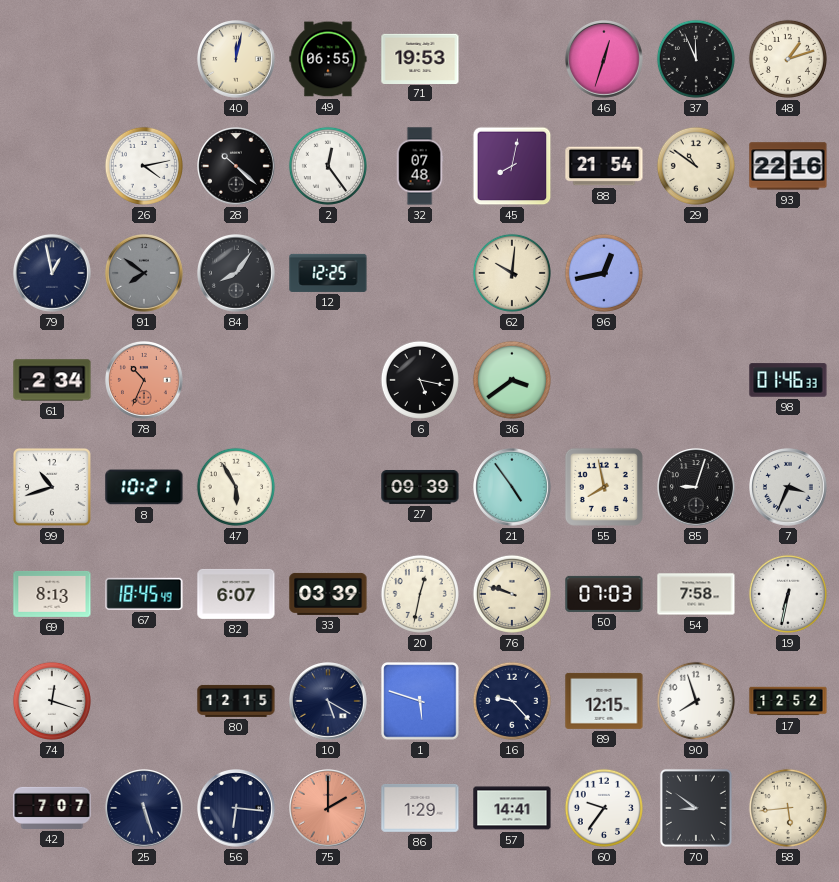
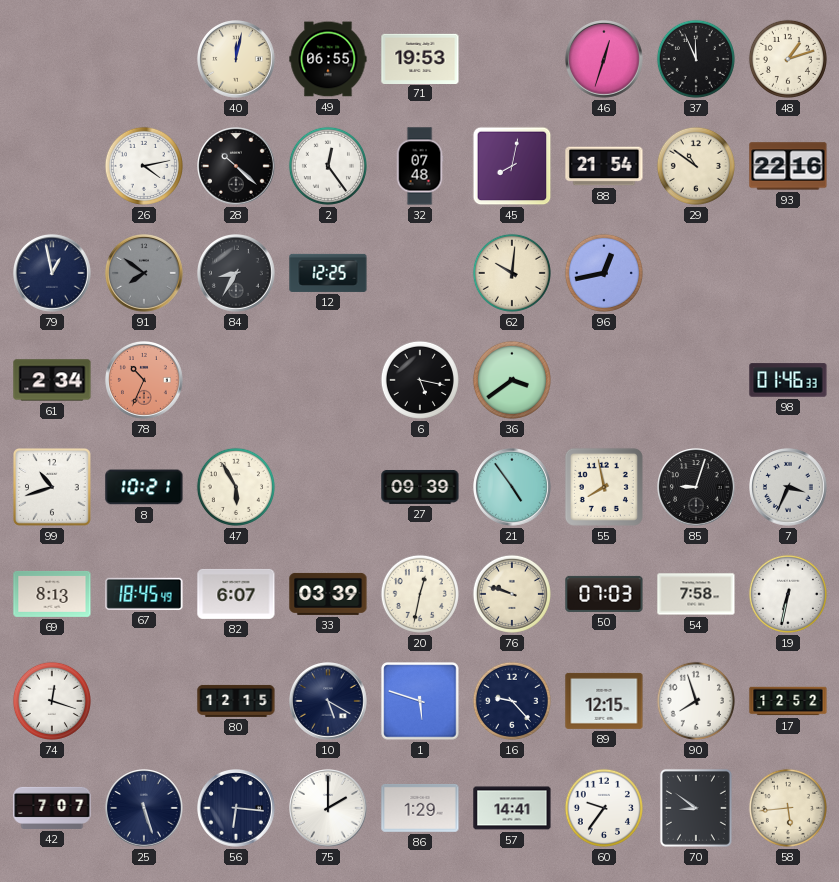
84: 8:06 -> 8:35 (237, 274)
75 dial: salmon -> white (329, 809)
